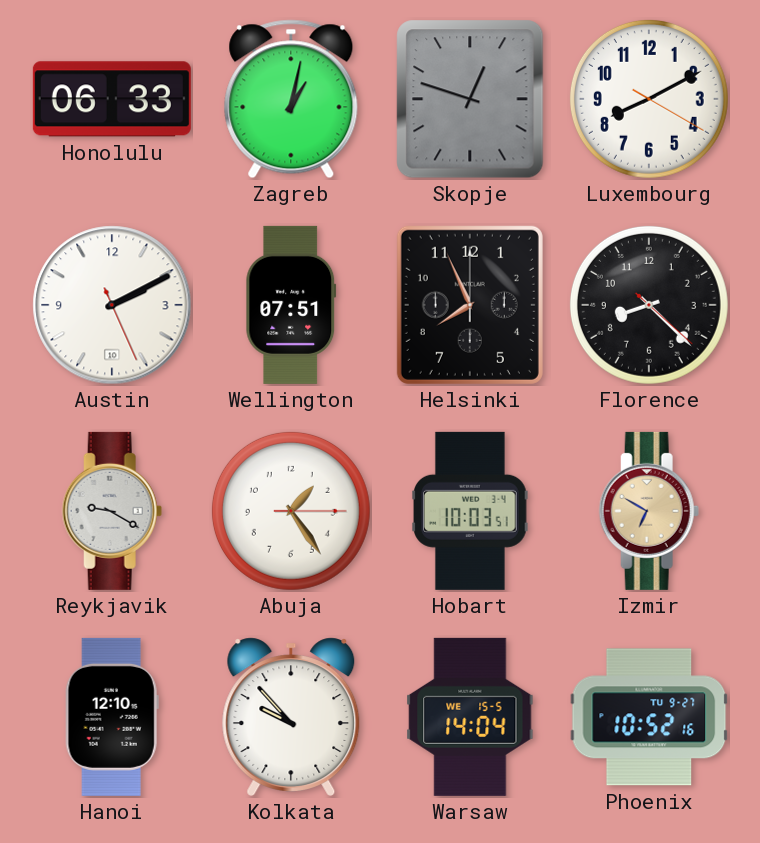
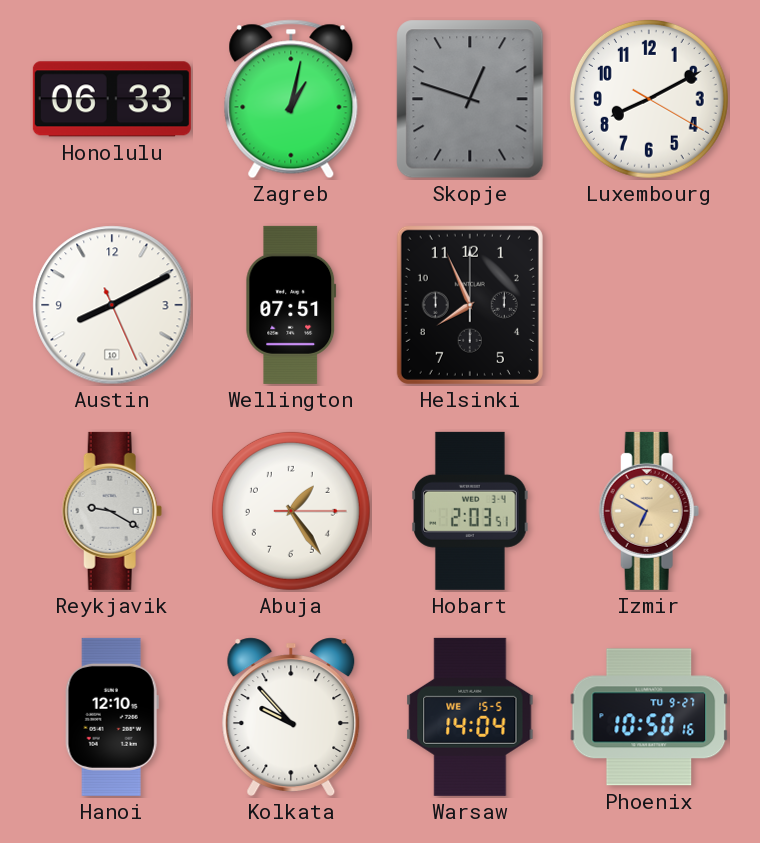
Austin: 2:10 -> 8:10 (112, 305)
Florence: 8:22 -> none (649, 305)
Hobart: 10:03 -> 2:03 (471, 511)
Phoenix: 10:52 -> 10:50 (649, 717)
